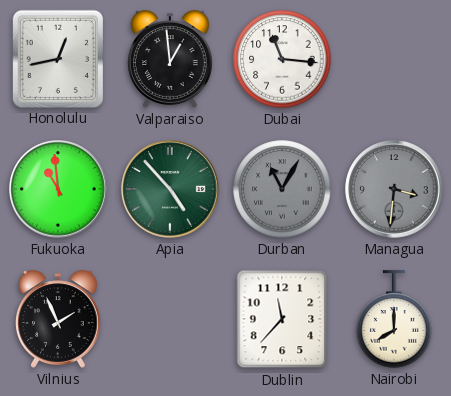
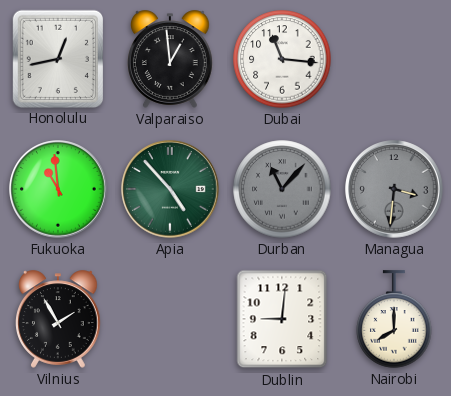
Durban: 11:05 -> 11:07 (282, 189)
Vilnius: 1:56 -> 1:55 (59, 319)
Dublin: 11:37 -> 9:01 (282, 319)
